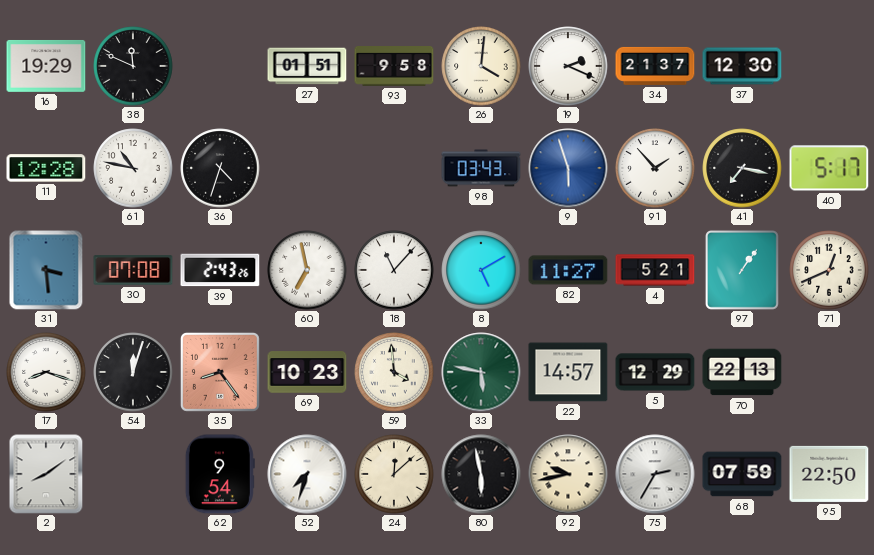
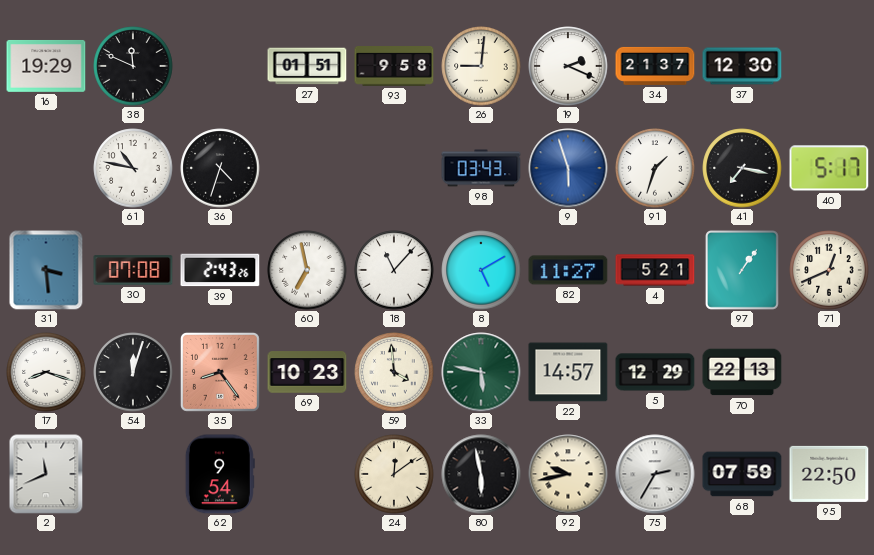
26: 4:01 -> 9:01 (481, 66)
11: 12:28 -> none (46, 168)
91: 1:53 -> 1:33 (655, 168)
2: 8:09 -> 11:41 (46, 474)
52: 7:33 -> none (307, 474)
24: 12:08 -> 12:09 (394, 474)
